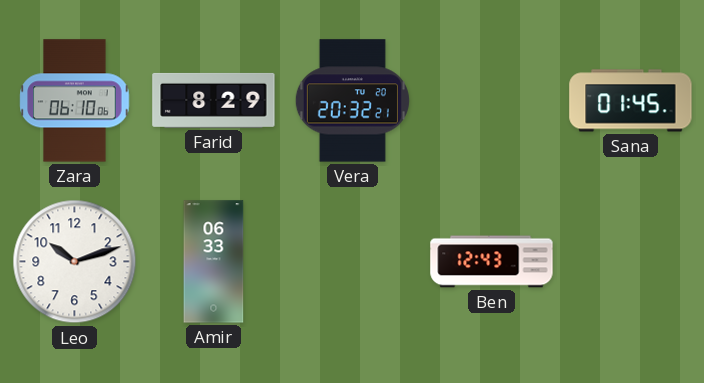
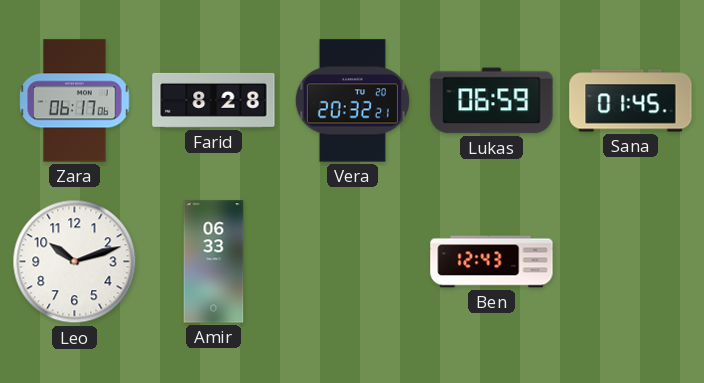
Zara: 06:10 -> 06:17 (75, 101)
Farid: 8:29 -> 8:28 (214, 100)
Lukas: none -> 06:59 (492, 101)
